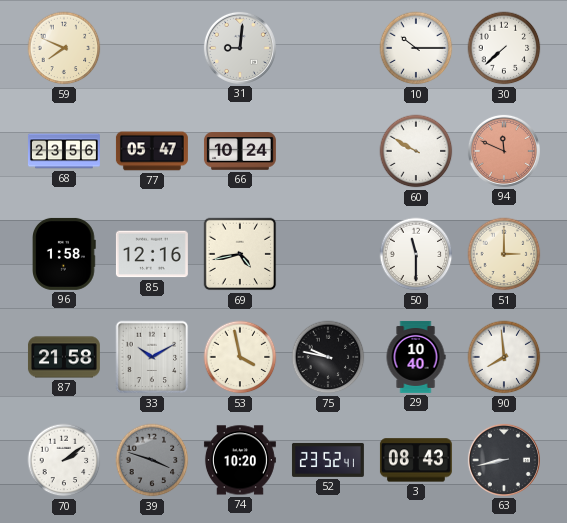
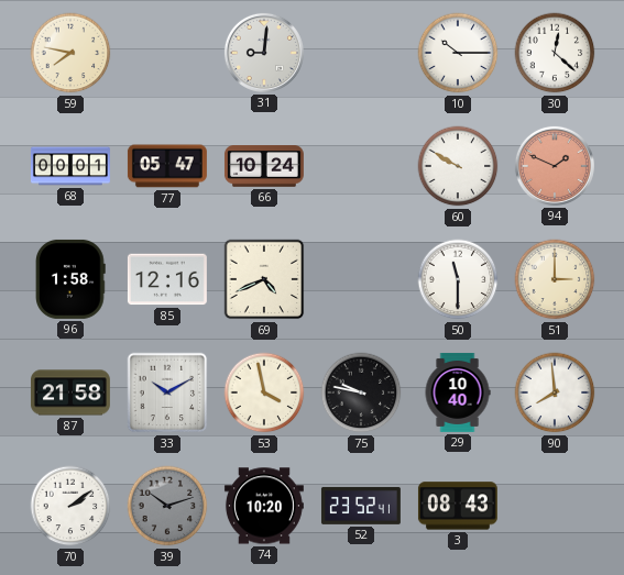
59: 7:49 -> 7:47 (70, 53)
30: 7:38 -> 12:22 (555, 53)
68: 23:56 -> 00:01 (70, 166)
94: 11:49 -> 1:49 (555, 166)
69: 4:43 -> 4:41 (264, 279)
39: 3:48 -> 10:12 (167, 506)
63: 8:43 -> none (504, 460)
